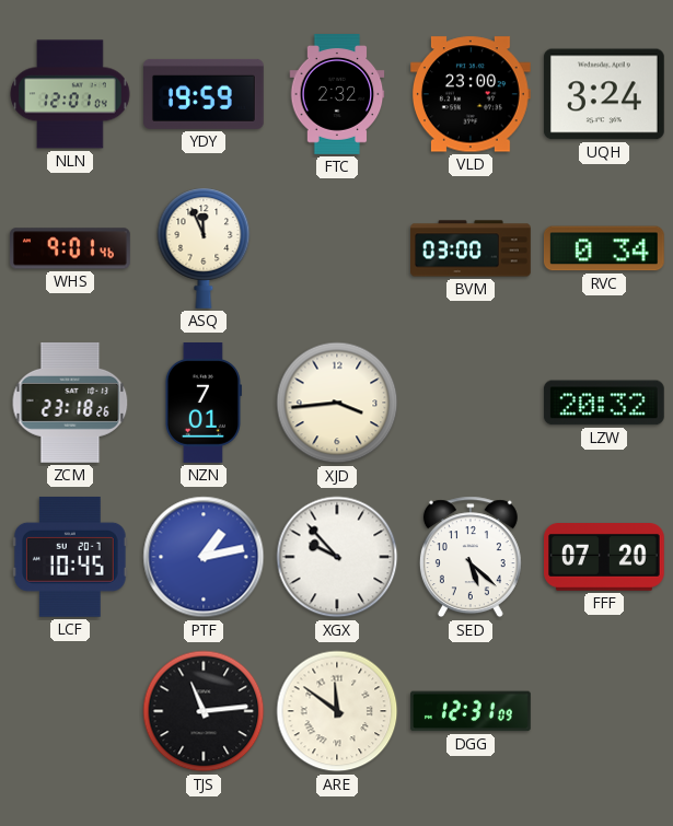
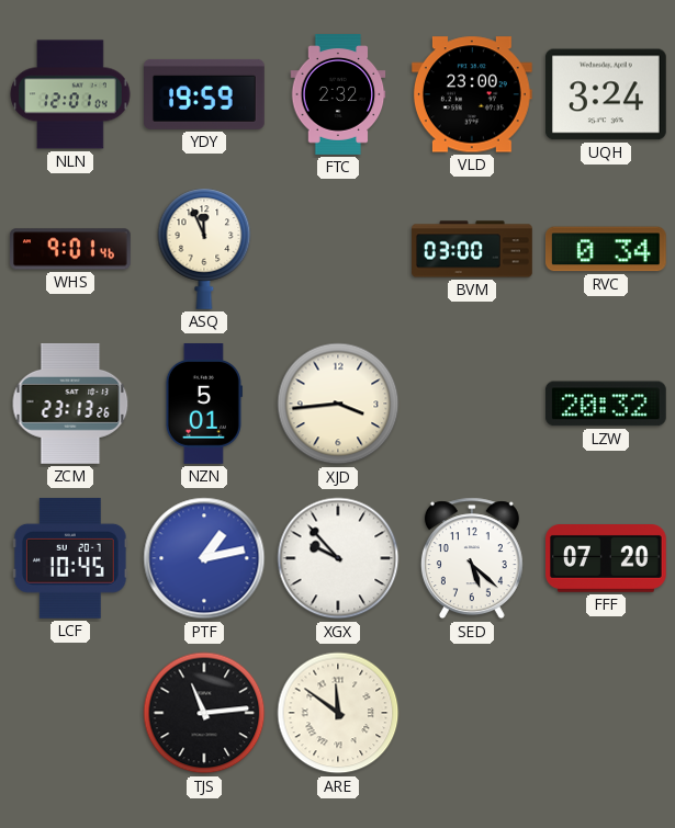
ZCM: 23:18 -> 23:13 (70, 404)
NZN: 7:01 -> 5:01 (204, 405)
DGG: 12:31 -> none (472, 711)
